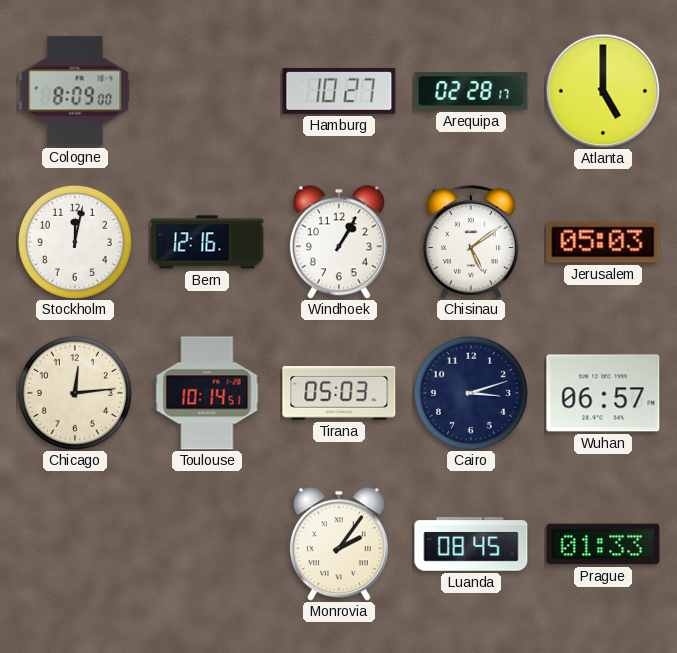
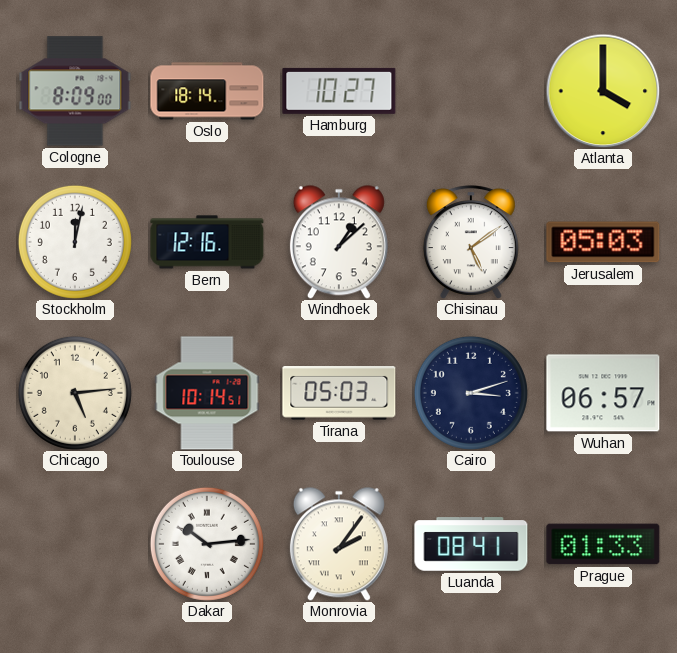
Oslo: none -> 18:14 (207, 91)
Arequipa: 02:28 -> none (471, 91)
Atlanta: 5:00 -> 4:00 (603, 91)
Windhoek: 1:05 -> 1:08 (339, 242)
Chicago: 12:14 -> 5:14 (75, 393)
Dakar: none -> 10:14 (207, 544)
Luanda: 08:45 -> 08:41 (471, 544)
